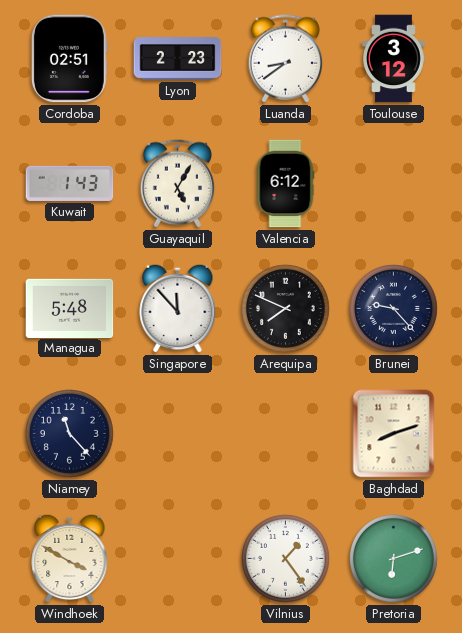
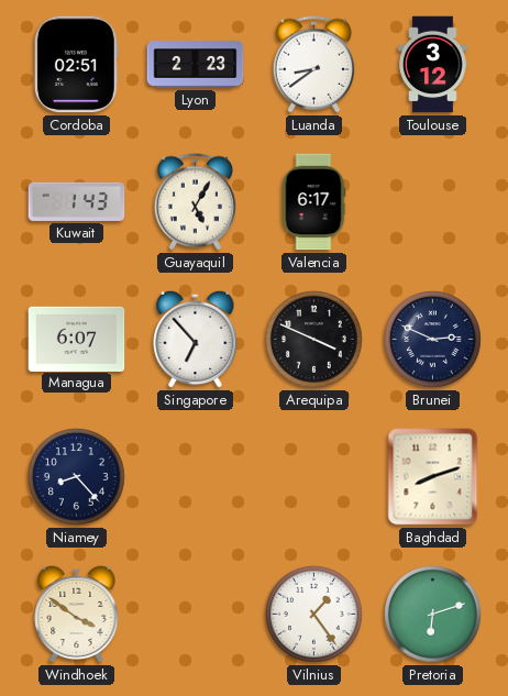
Valencia: 6:12 -> 6:17 (313, 202)
Managua: 5:48 -> 6:07 (77, 339)
Singapore: 11:53 -> 6:53 (196, 339)
Arequipa: 7:49 -> 3:49 (314, 340)
Brunei: 9:23 -> 2:49 (433, 340)
Niamey: 11:23 -> 8:23 (77, 477)
Windhoek: 3:50 -> 3:51 (77, 614)
